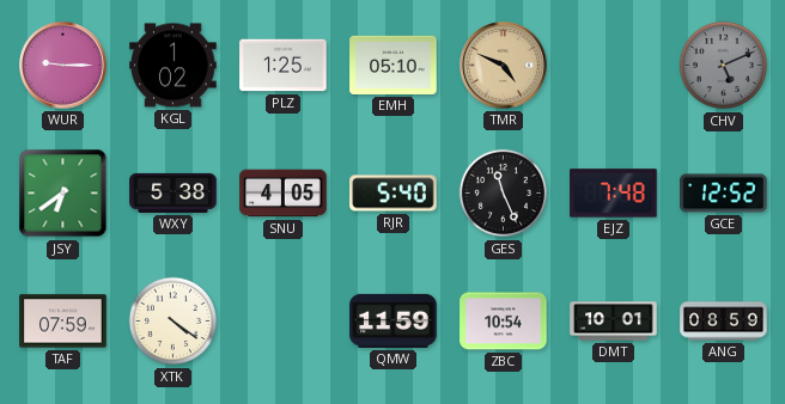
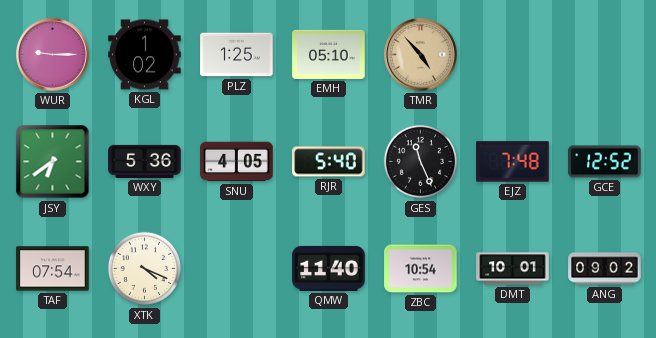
TMR: 4:49 -> 4:53 (421, 55)
CHV: 5:11 -> none (724, 66)
WXY: 5:38 -> 5:36 (145, 161)
TAF: 07:59 -> 07:54 (53, 269)
XTK: 4:21 -> 4:19 (145, 269)
QMW: 11:59 -> 11:40 (329, 268)
ANG: 08:59 -> 09:02 (605, 269)
